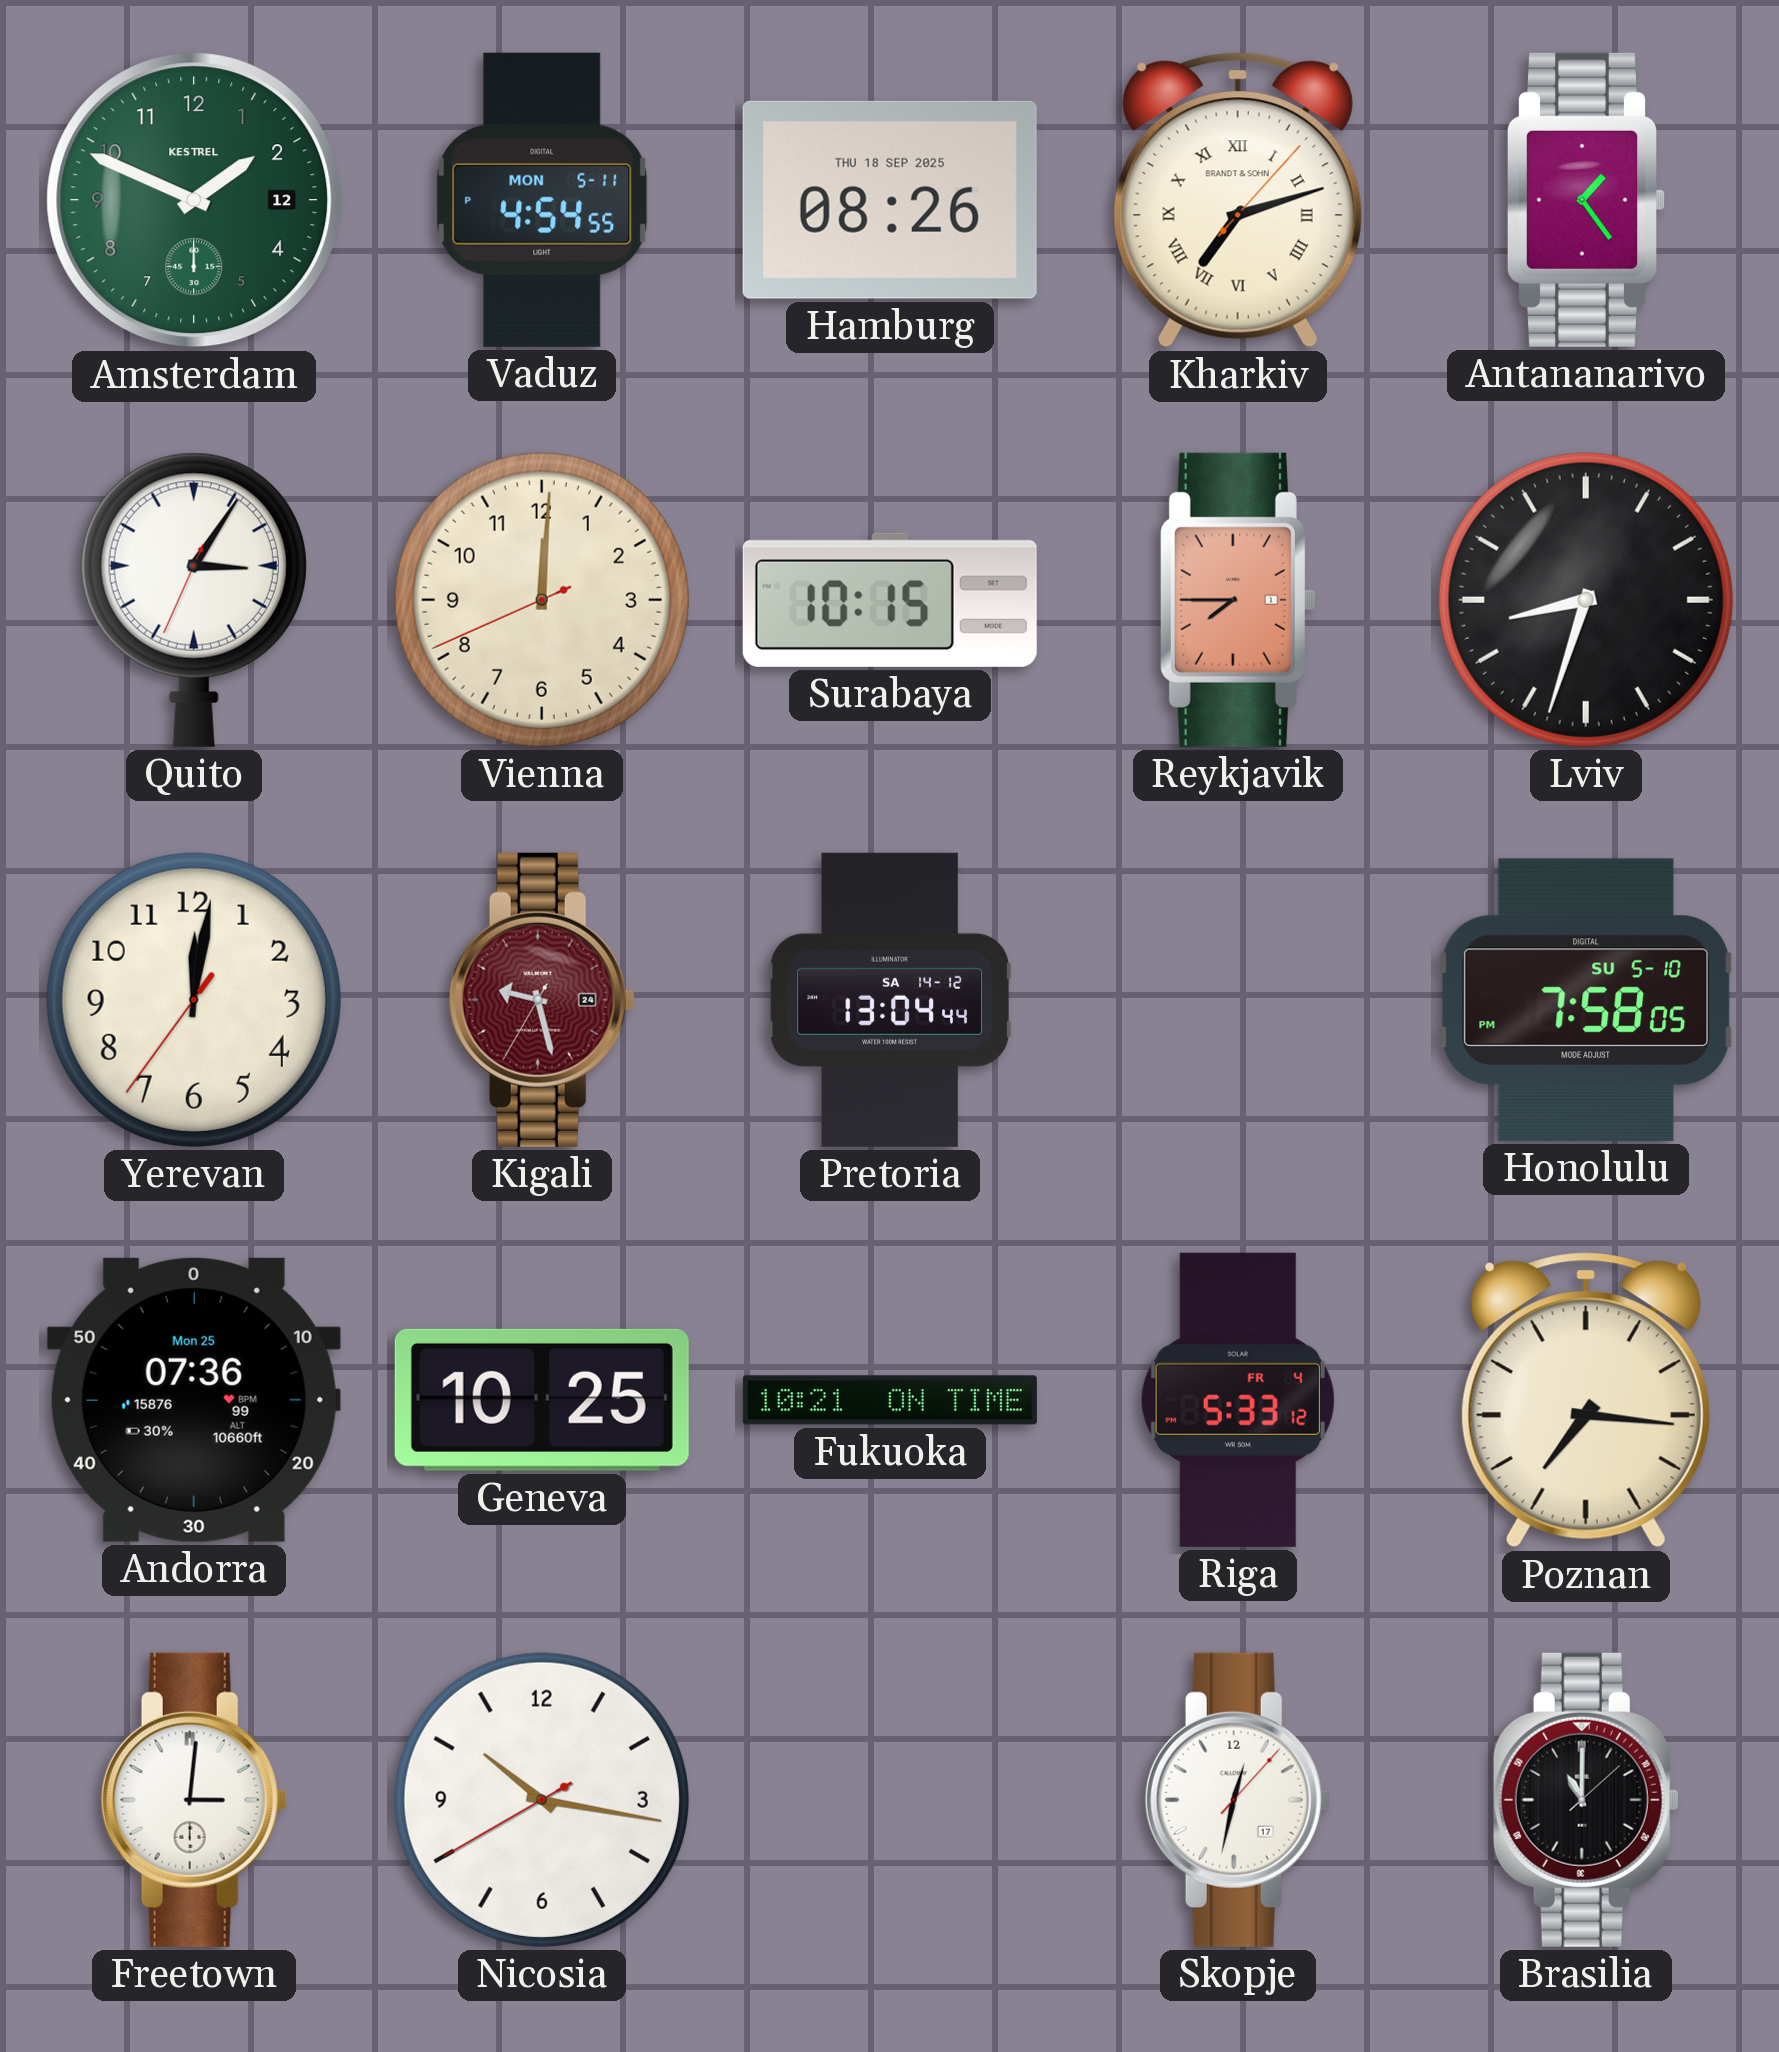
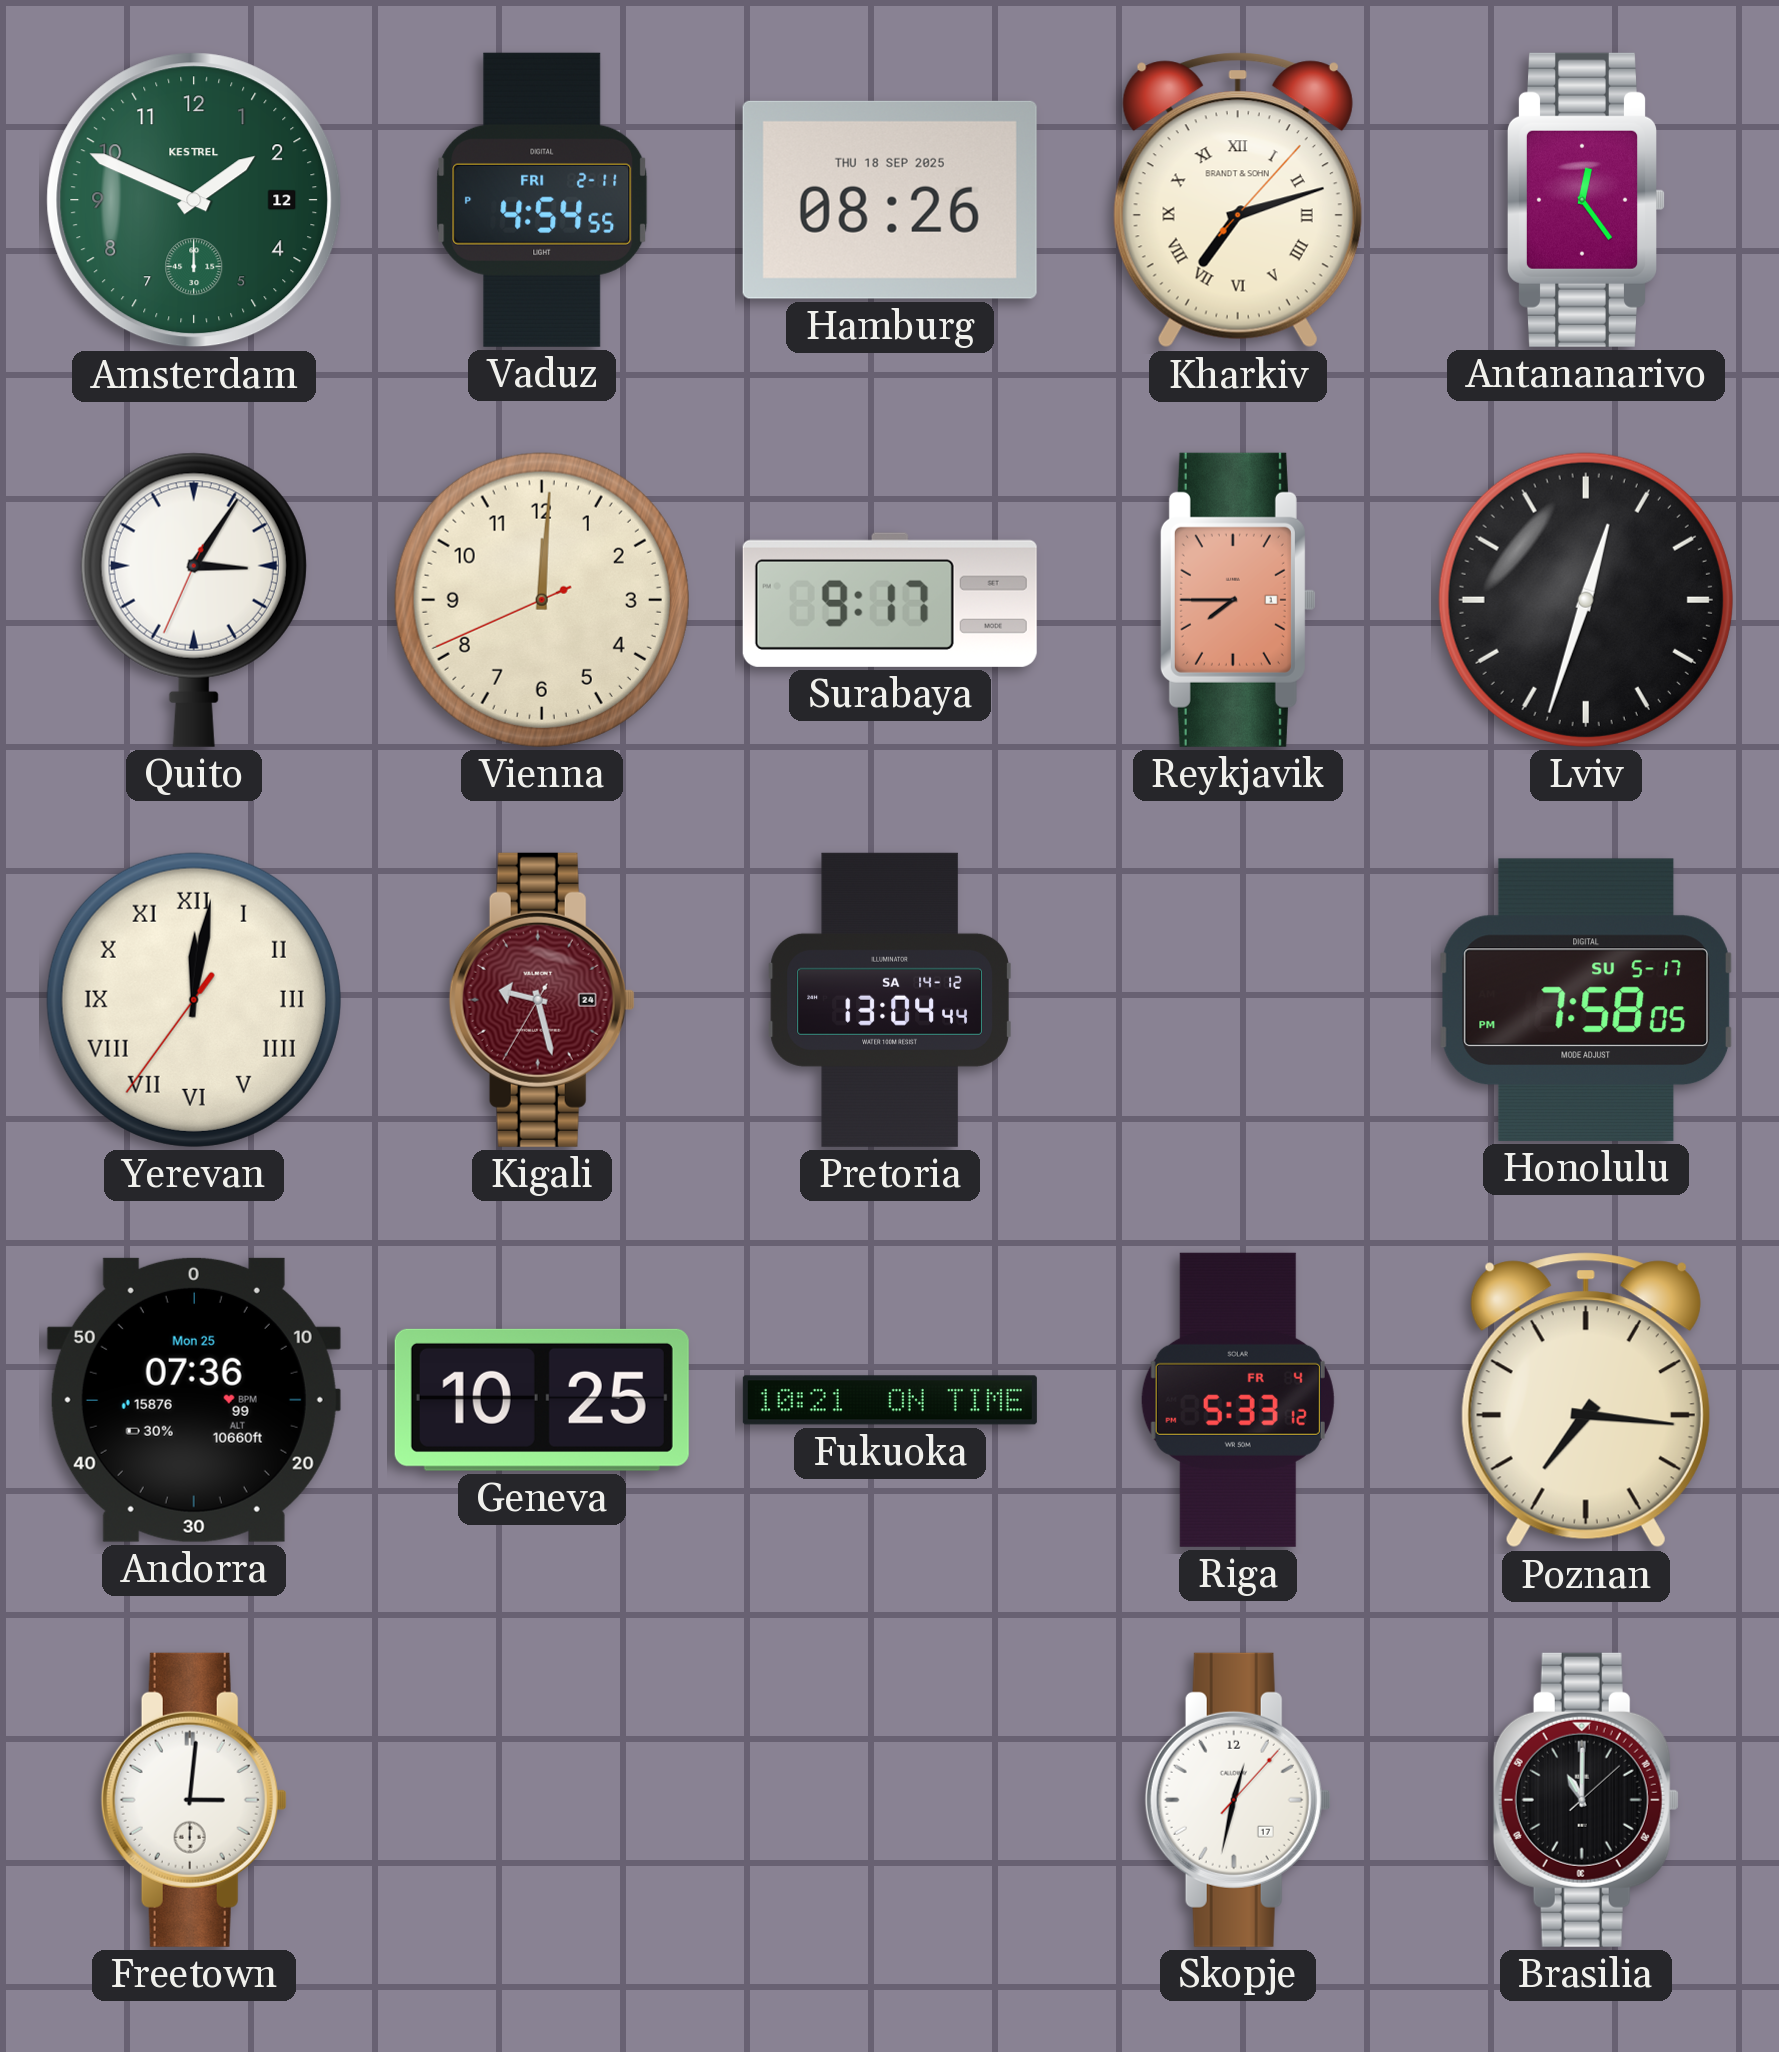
Vaduz date: MON 5-11 -> FRI 2-11 (542, 200)
Antananarivo: 1:24 -> 12:24 (1585, 200)
Surabaya: 10:15 -> 9:17 (890, 600)
Lviv: 8:33 -> 12:33 (1586, 600)
Yerevan numerals: Arabic -> Roman (194, 1000)
Honolulu date: SU 5-10 -> SU 5-17 (1586, 1000)
Nicosia: 10:16 -> none (542, 1800)
